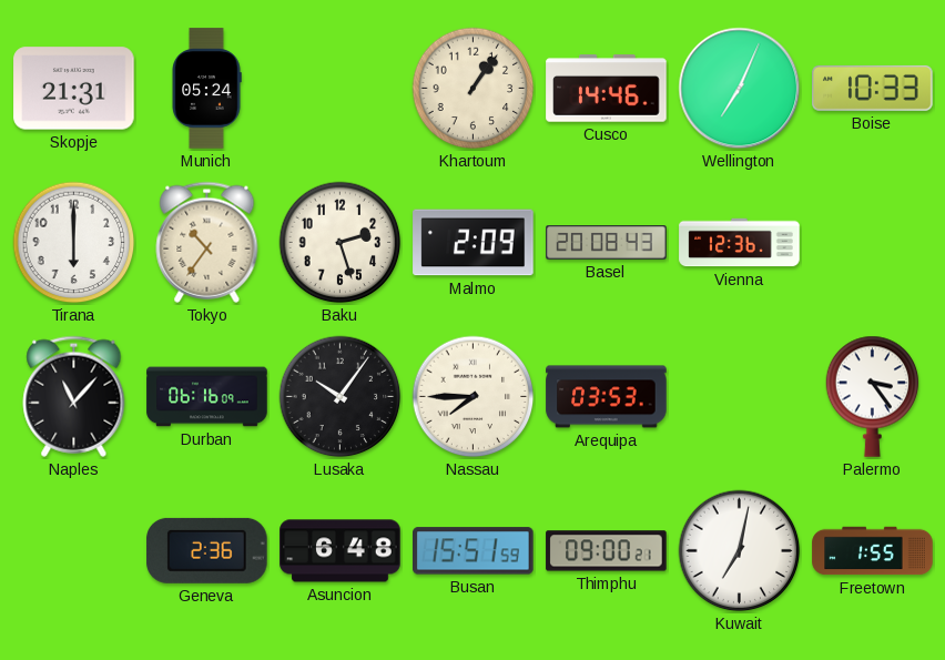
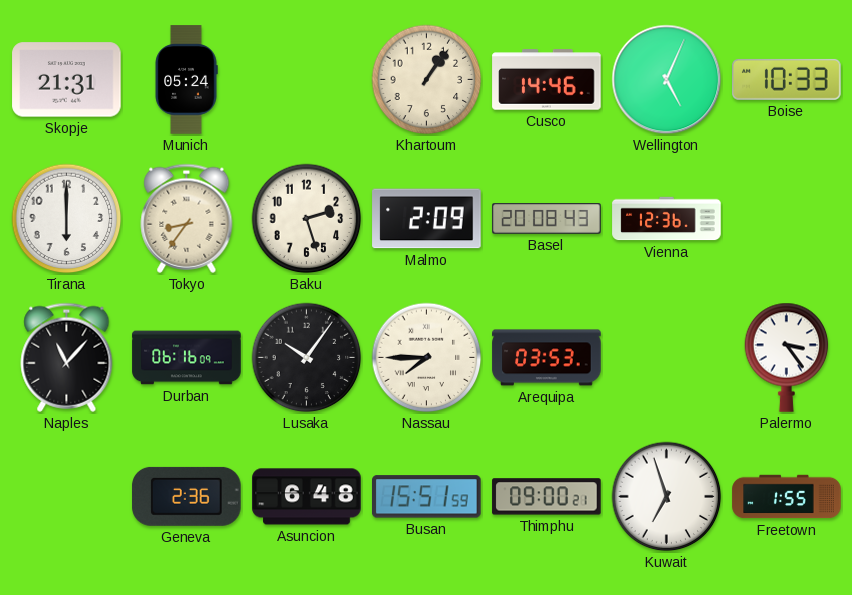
Wellington: 7:04 -> 5:04 (667, 80)
Tokyo: 10:36 -> 8:36 (187, 218)
Kuwait: 7:02 -> 6:57 (667, 497)
